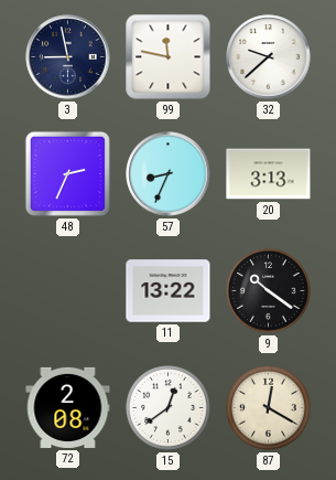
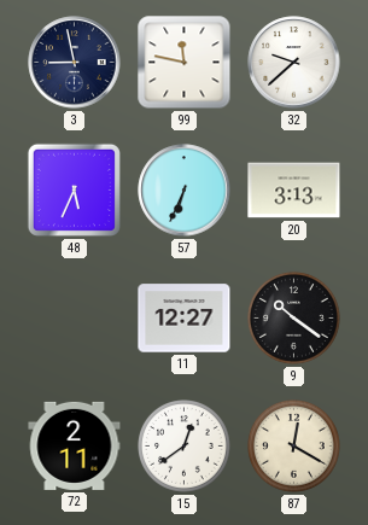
48: 2:34 -> 5:34 (74, 189)
57: 8:34 -> 6:34 (185, 191)
11: 13:22 -> 12:27 (185, 319)
72: 2:08 -> 2:11 (75, 445)
